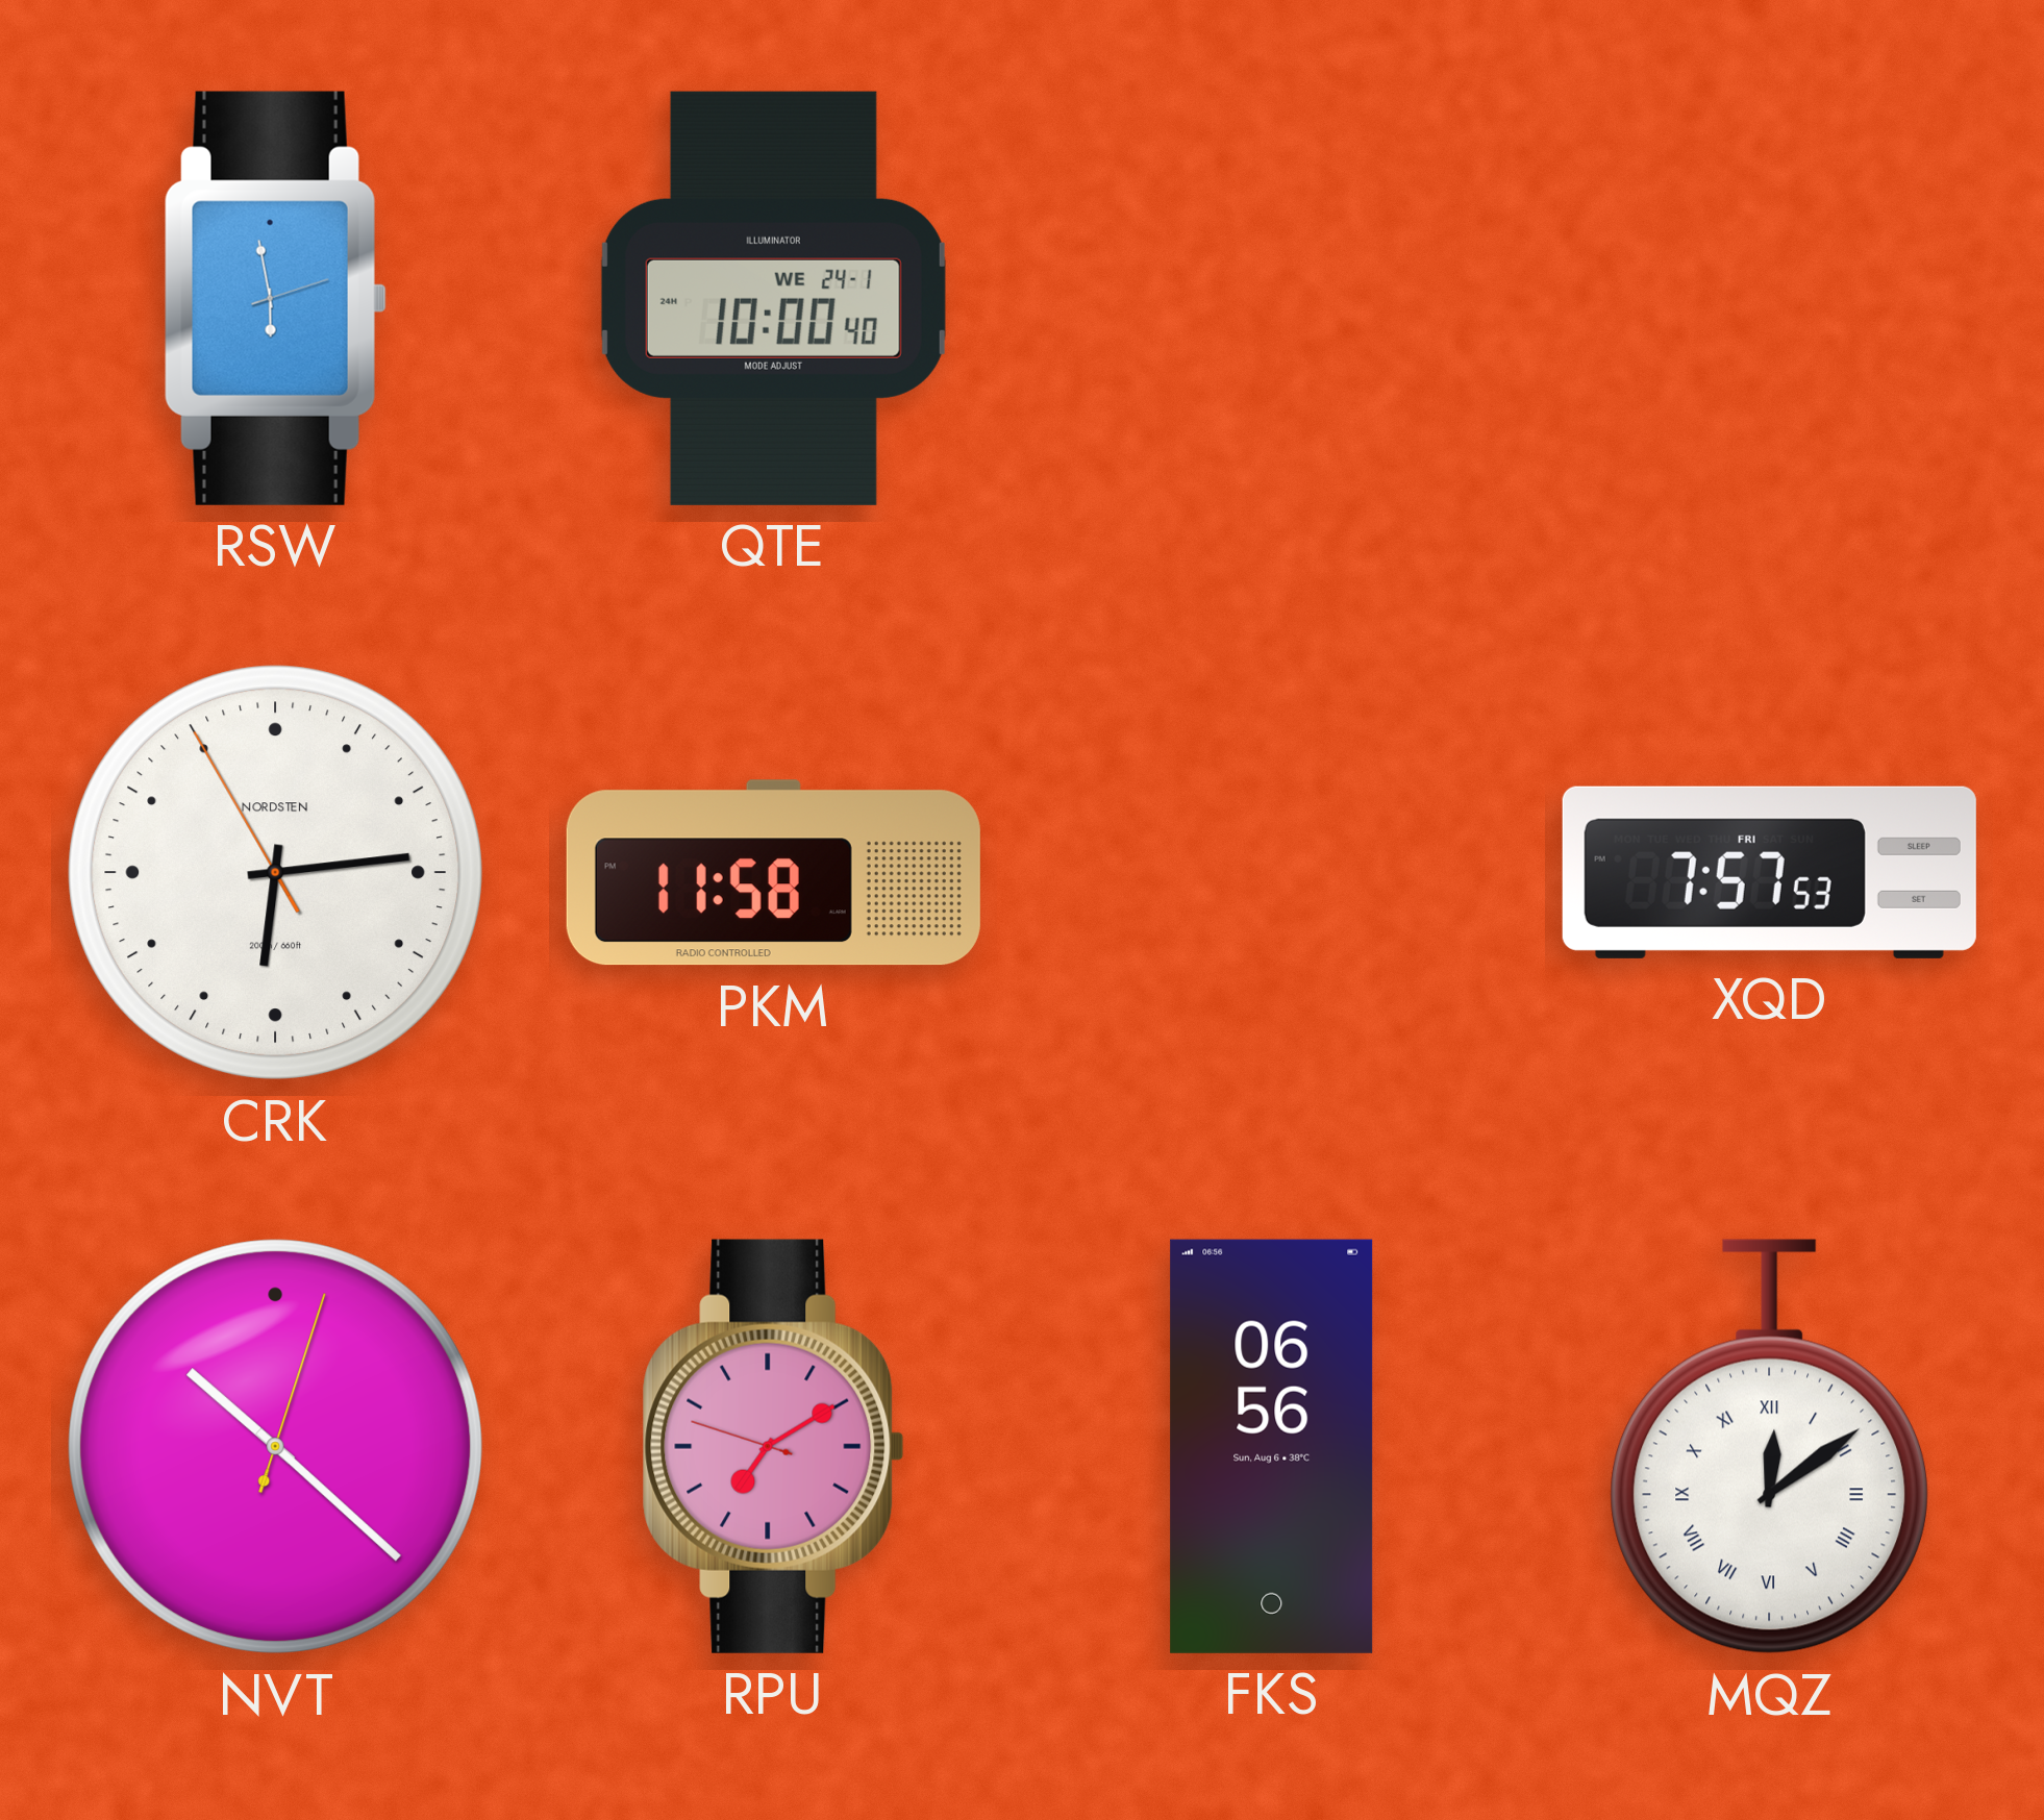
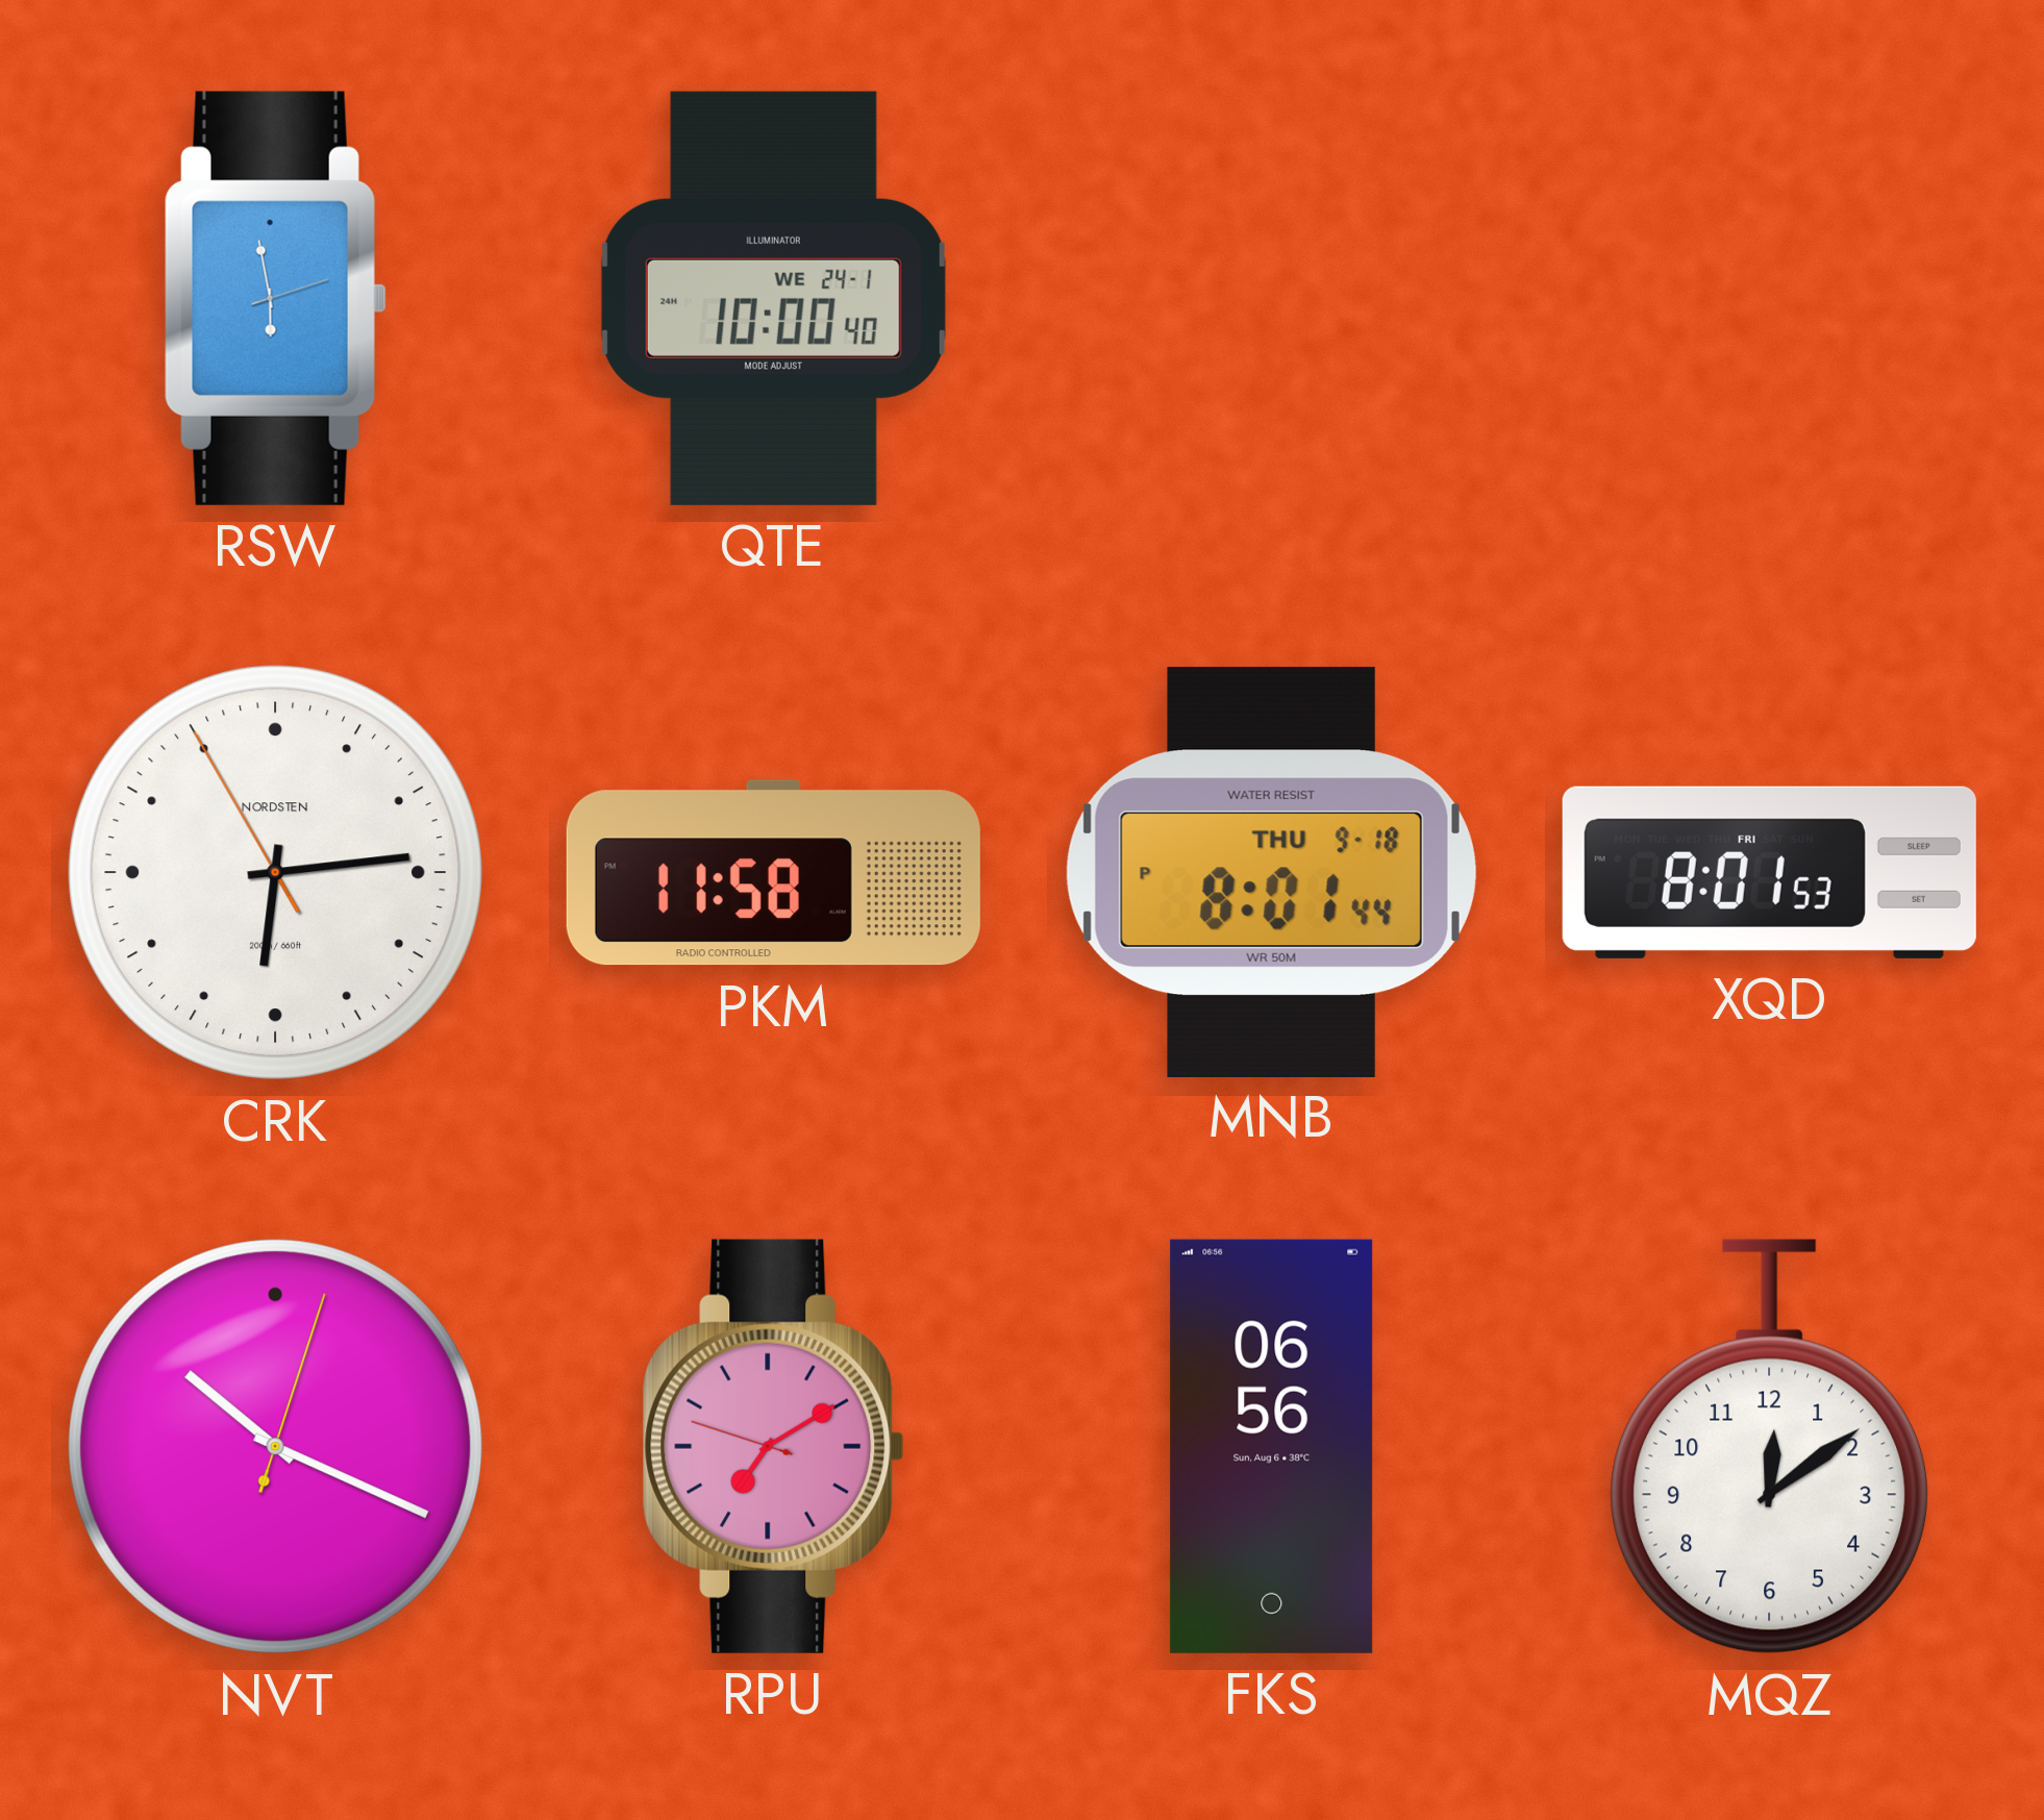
MNB: none -> 8:01 (1271, 872)
XQD: 7:57 -> 8:01 (1769, 872)
NVT: 10:22 -> 10:19 (276, 1447)
MQZ numerals: Roman -> Arabic (1770, 1447)
